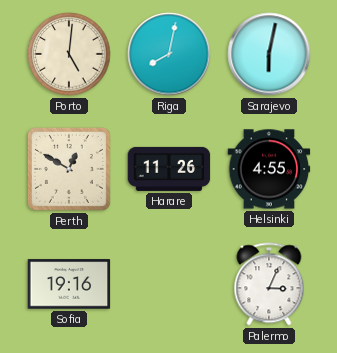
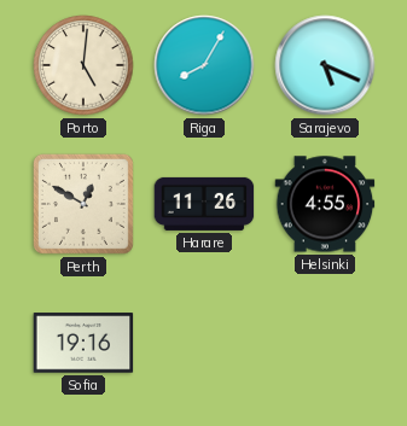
Riga: 8:02 -> 8:05 (204, 65)
Sarajevo: 6:02 -> 5:19 (325, 65)
Palermo: 3:04 -> none (269, 284)
